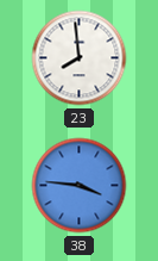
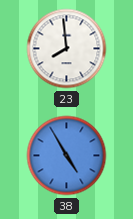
38: 3:46 -> 4:55 (67, 156)
